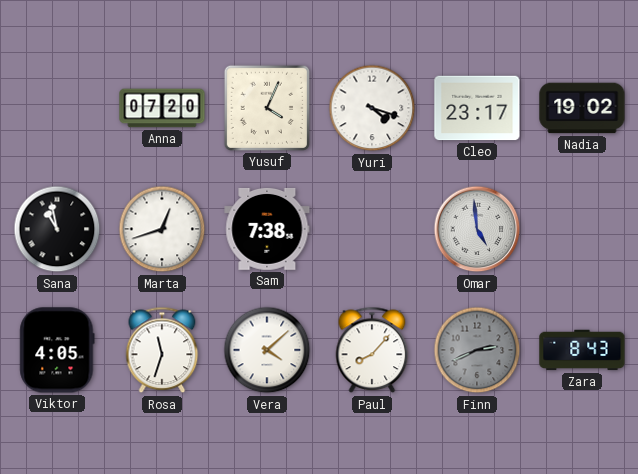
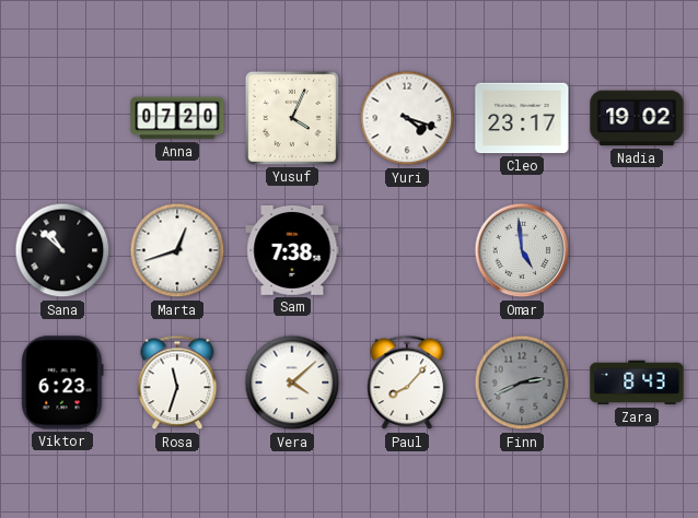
Sana: 10:58 -> 10:52 (62, 250)
Viktor: 4:05 -> 6:23 (62, 382)
